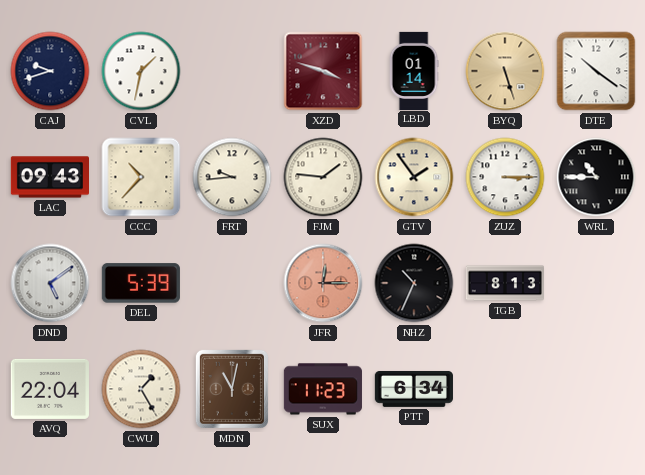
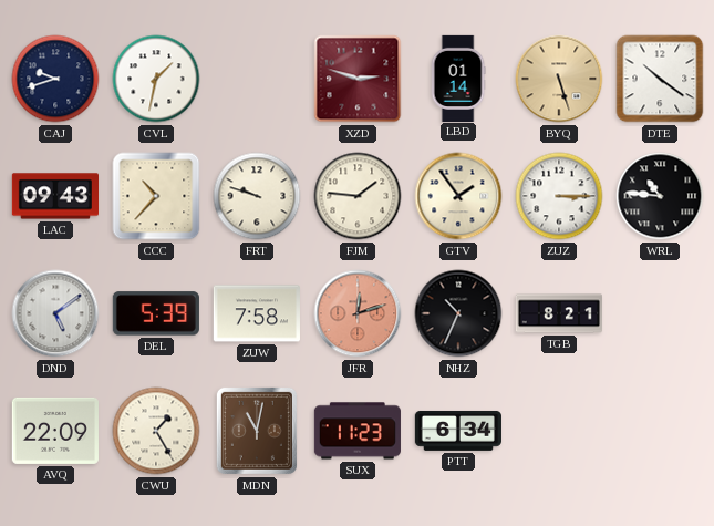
XZD: 3:48 -> 2:48 (358, 79)
FRT: 9:44 -> 9:48 (257, 196)
WRL: 10:45 -> 10:46 (660, 196)
ZUW: none -> 7:58 (257, 313)
JFR: 12:15 -> 12:12 (358, 313)
TGB: 8:13 -> 8:21 (558, 313)
AVQ: 22:04 -> 22:09 (55, 431)
